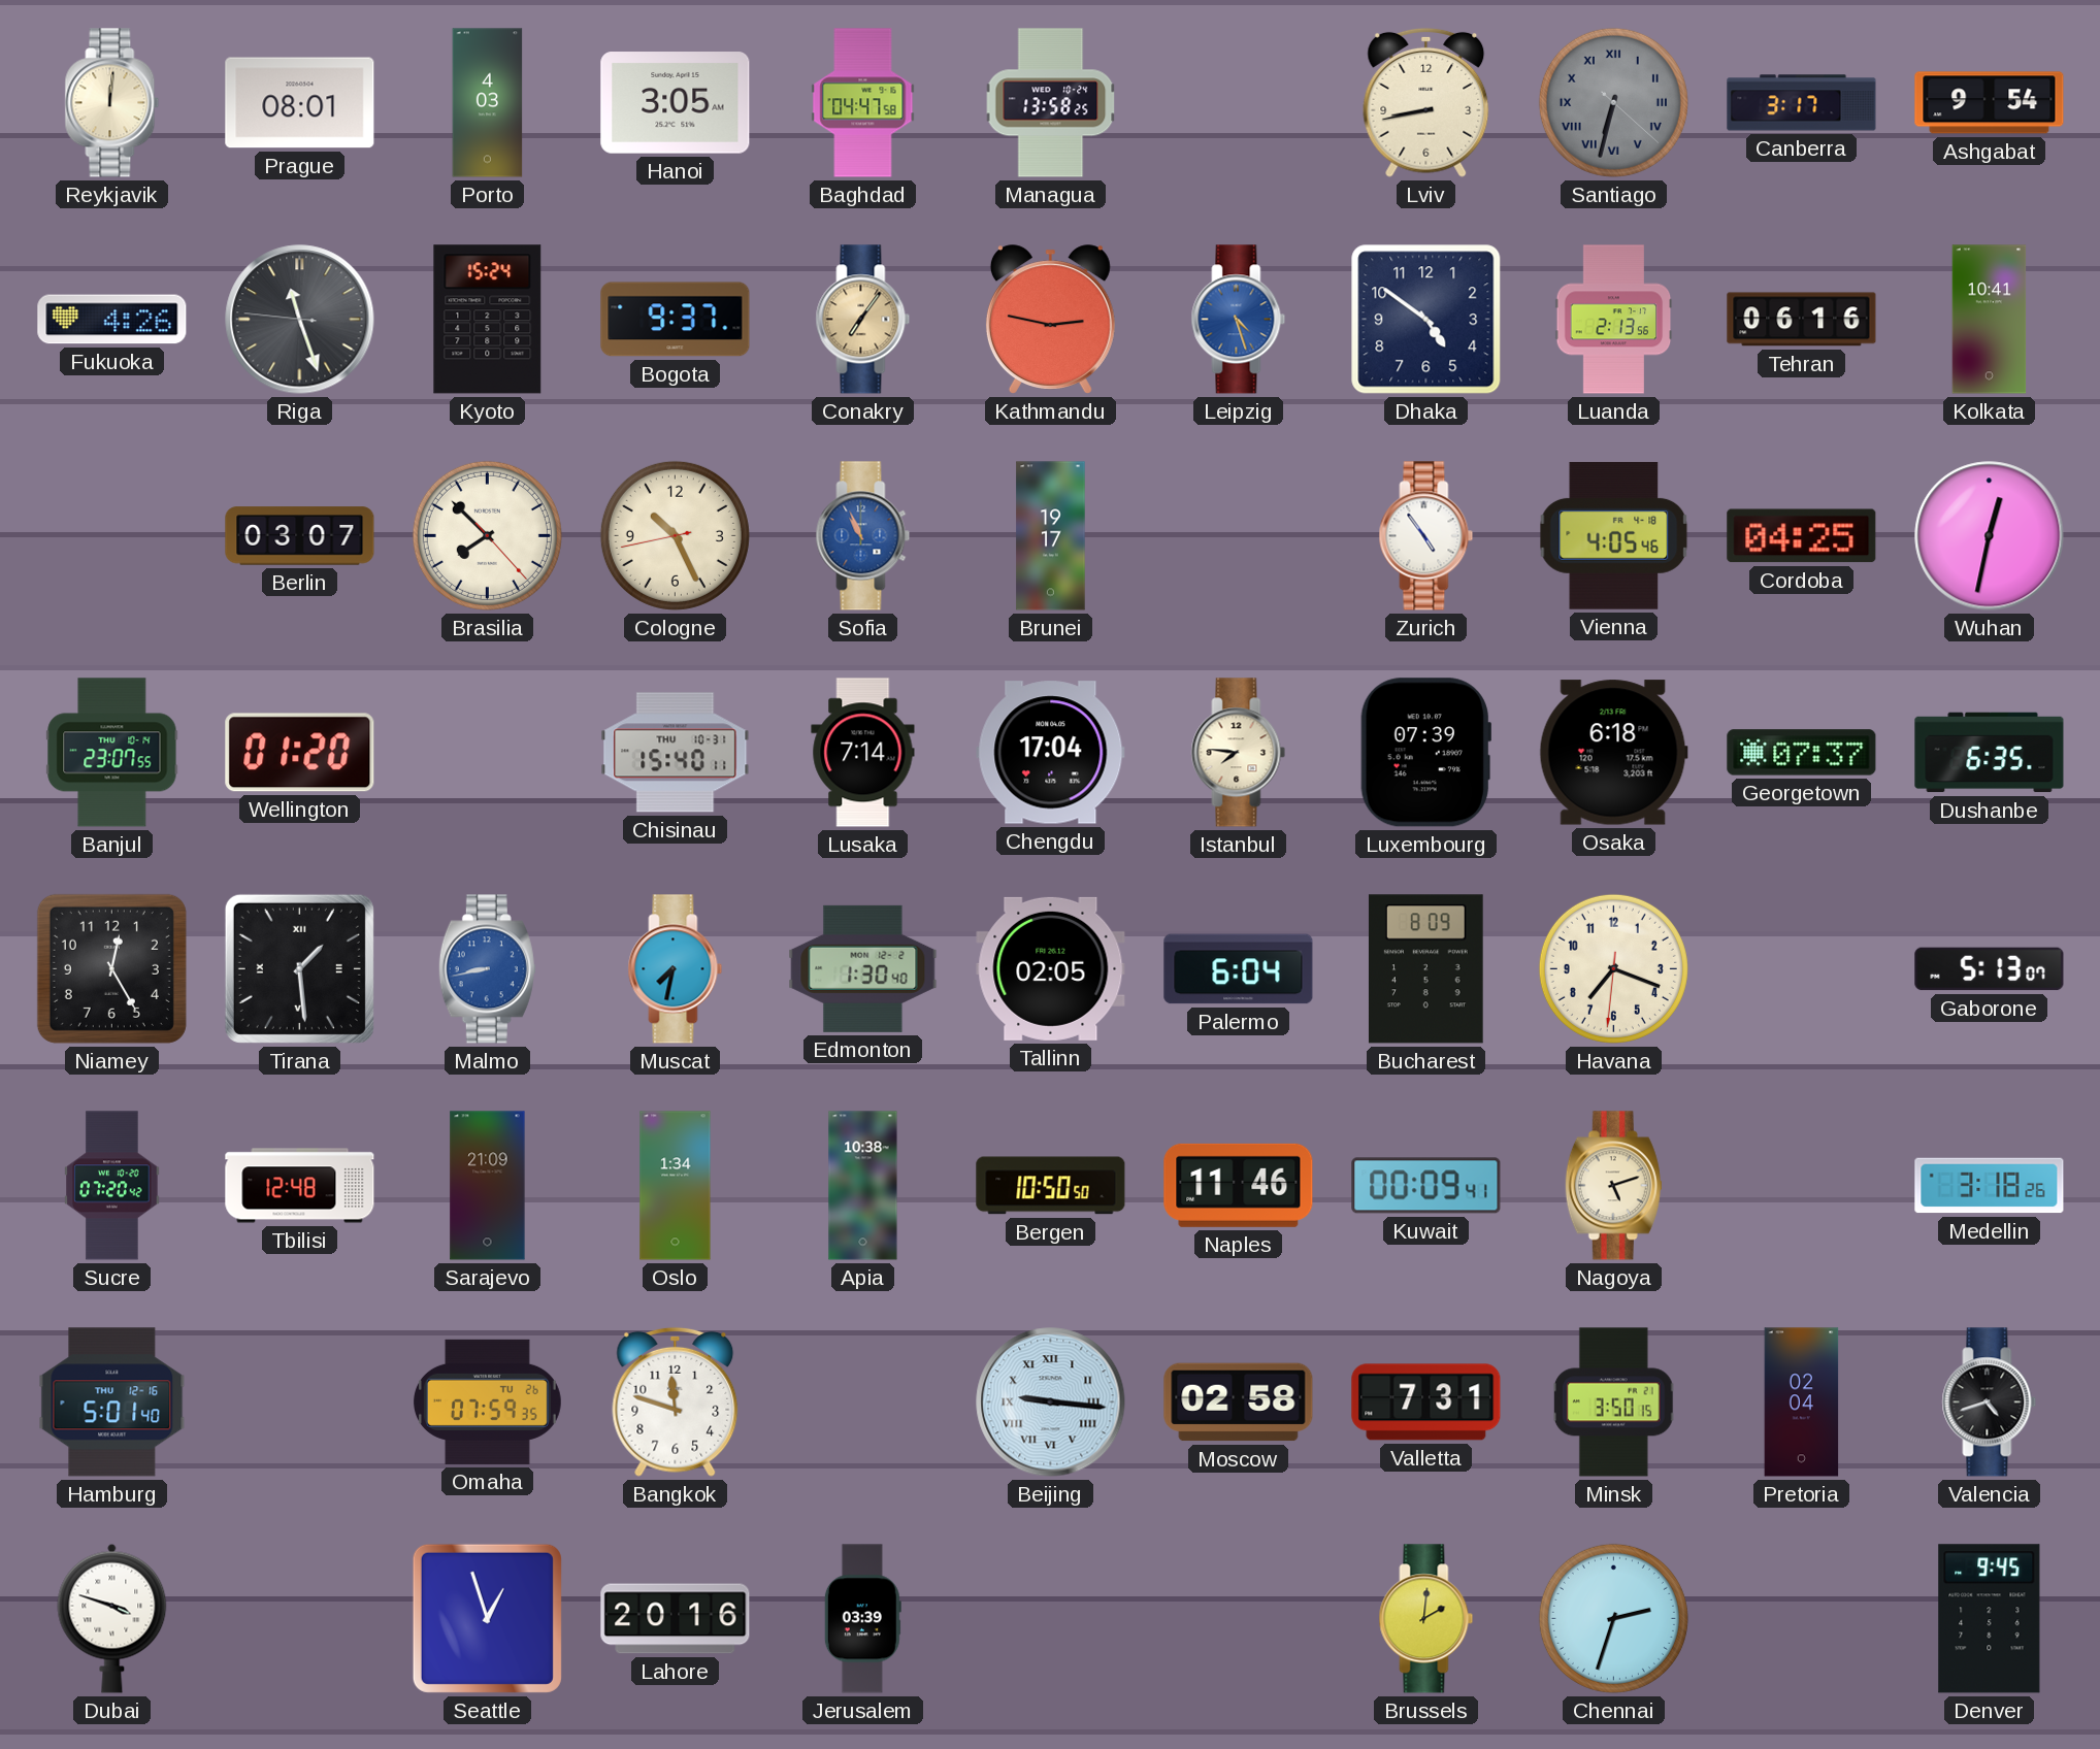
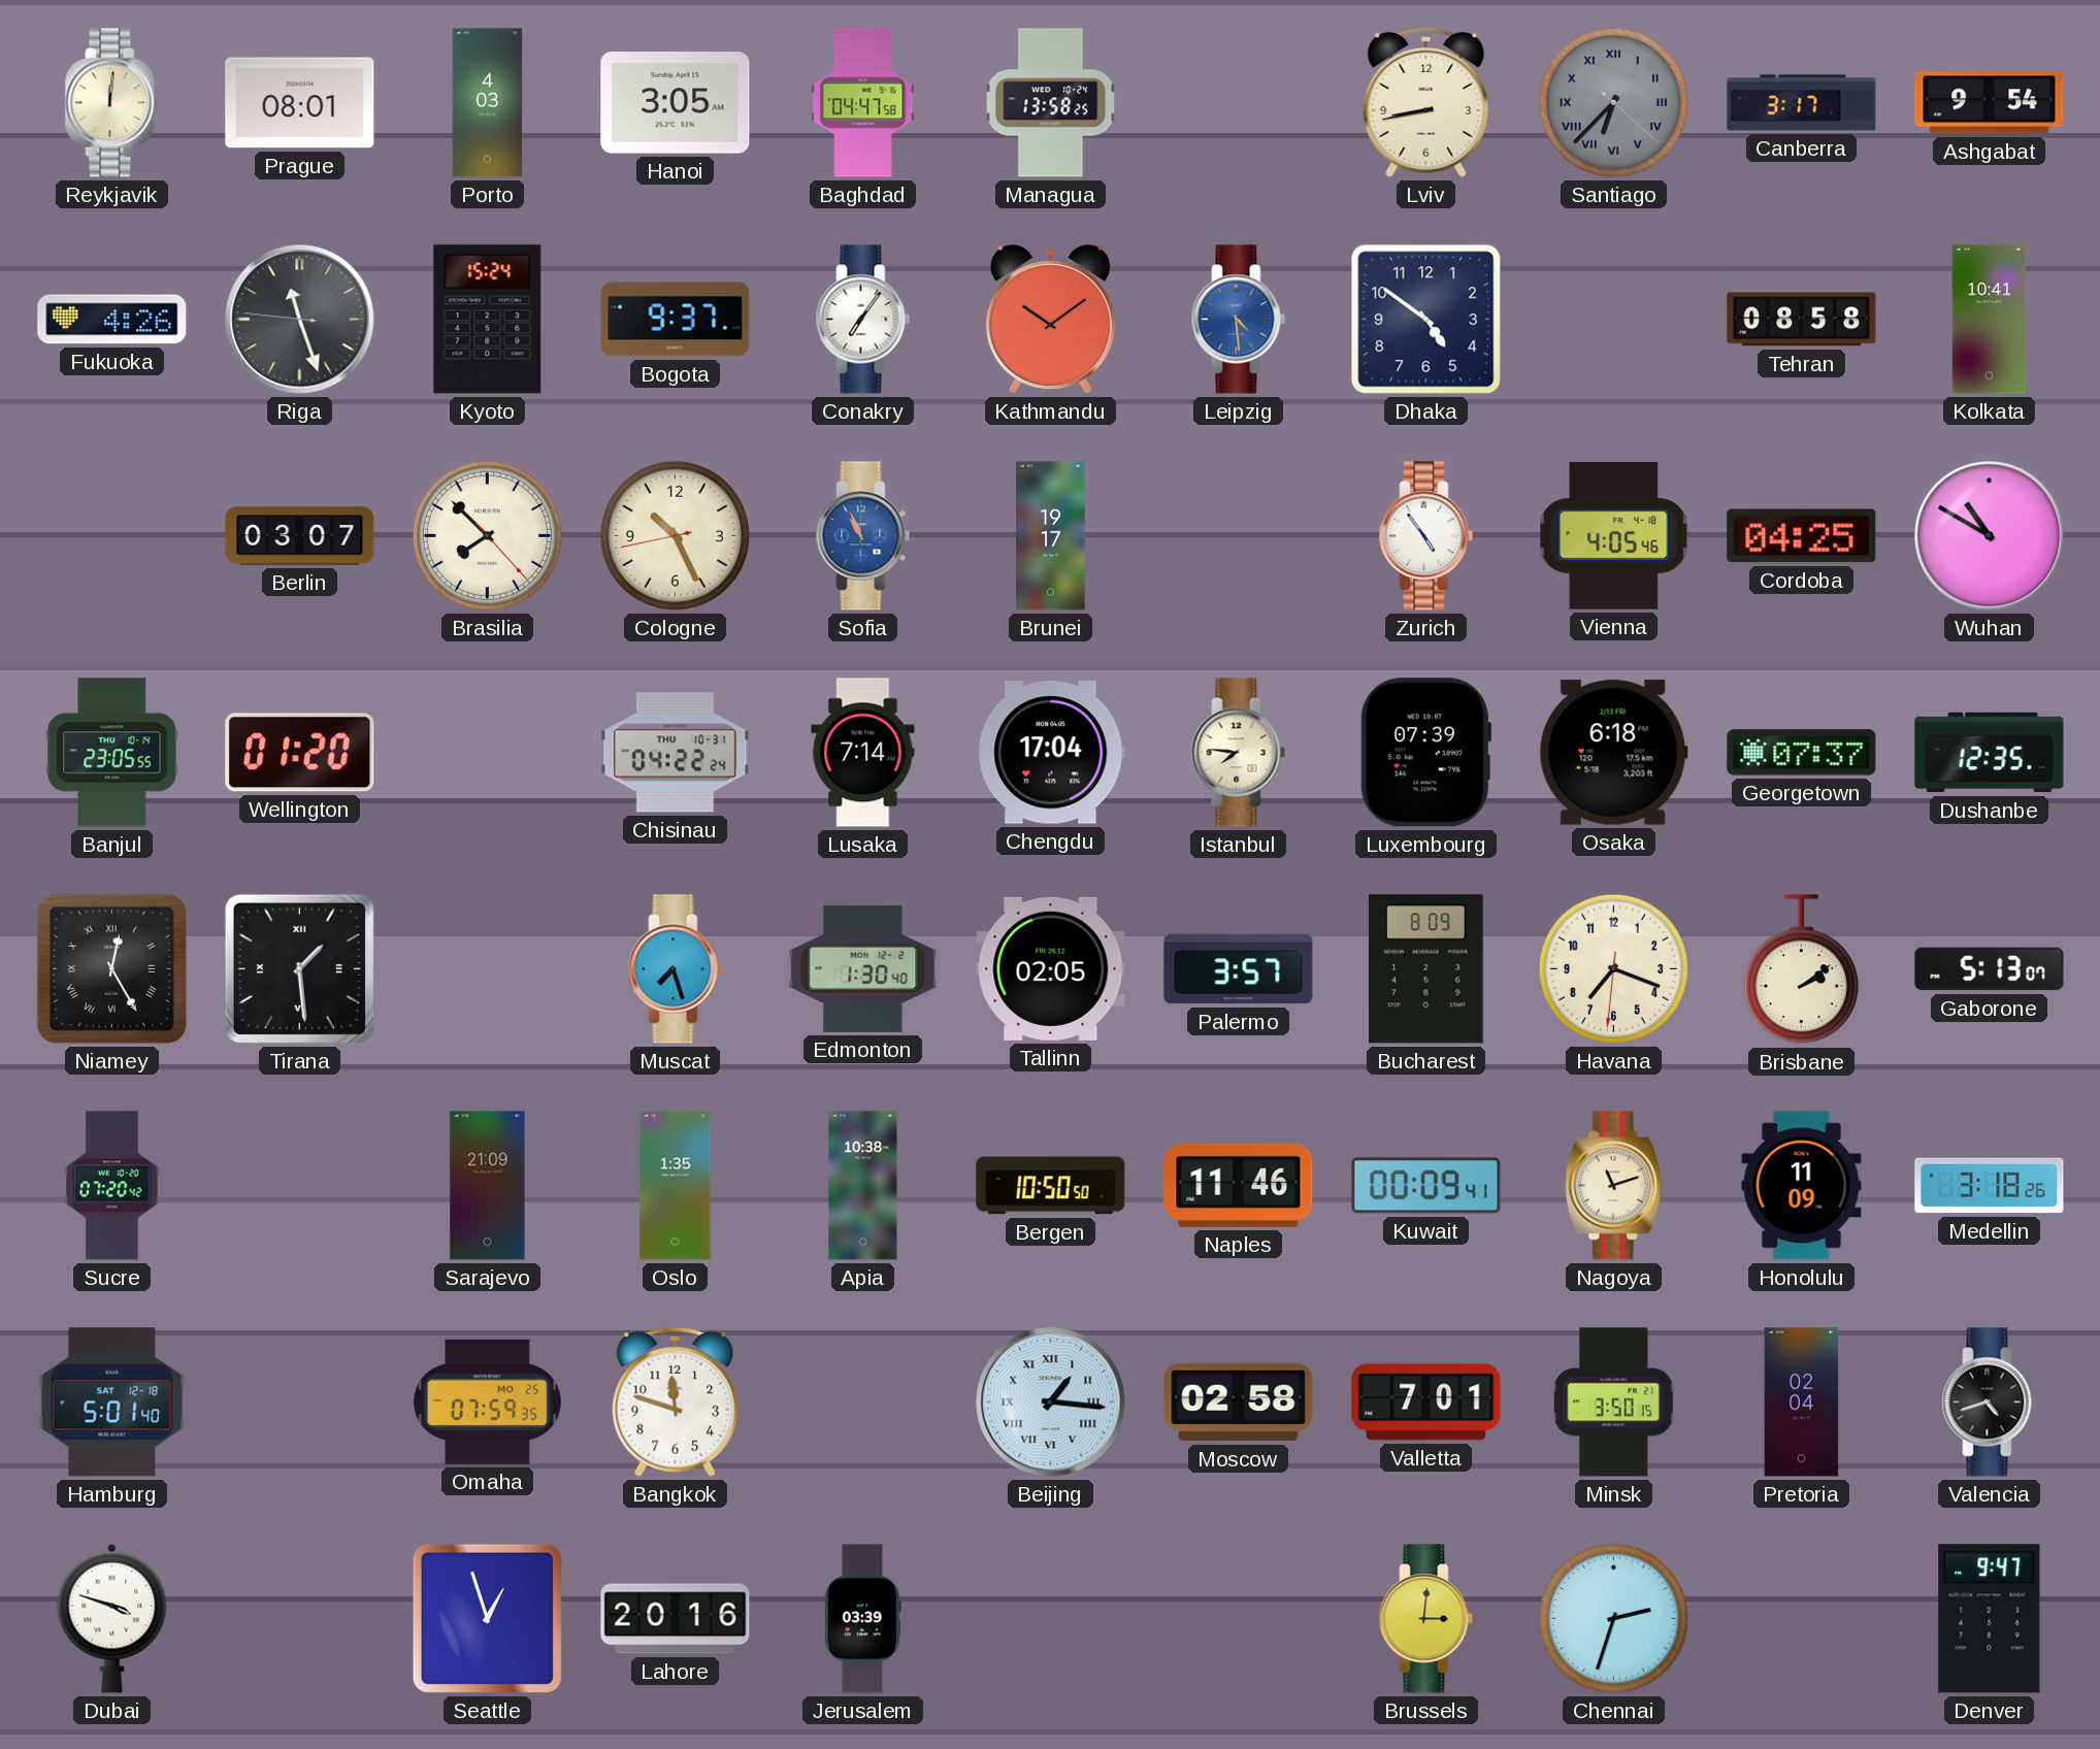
Santiago: 6:32 -> 6:37 (1613, 102)
Conakry dial: champagne -> white (863, 320)
Kathmandu: 2:47 -> 10:09 (1050, 320)
Leipzig: 4:27 -> 4:29 (1239, 320)
Luanda: 2:13 -> none (1614, 320)
Tehran: 06:16 -> 08:58 (1802, 320)
Wuhan: 12:32 -> 10:50 (1990, 536)
Banjul: 23:07 -> 23:05 (112, 753)
Chisinau: 15:40 -> 04:22 (676, 753)
Dushanbe: 6:35 -> 12:35 (1990, 753)
Niamey numerals: Arabic -> Roman (111, 968)
Malmo: 8:43 -> none (487, 969)
Muscat: 7:32 -> 7:27 (676, 969)
Palermo: 6:04 -> 3:57 (1239, 969)
Brisbane: none -> 2:09 (1801, 969)
Tbilisi: 12:48 -> none (300, 1186)
Oslo: 1:34 -> 1:35 (676, 1186)
Nagoya: 5:12 -> 11:12 (1613, 1186)
Honolulu: none -> 11:09 (1802, 1186)
Hamburg date: THU 12-16 -> SAT 12-18 (112, 1402)
Omaha date: TU 26 -> MO 25 (487, 1401)
Beijing: 9:16 -> 1:16 (1051, 1402)
Valletta: 7:31 -> 7:01 (1426, 1402)
Brussels: 2:01 -> 3:01 (1426, 1619)
Denver: 9:45 -> 9:47 (1990, 1619)
